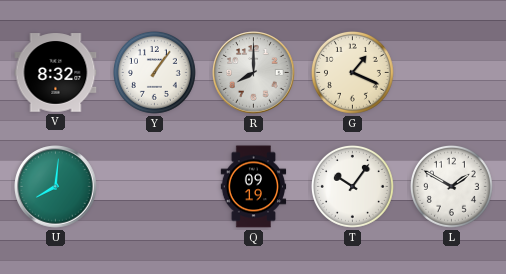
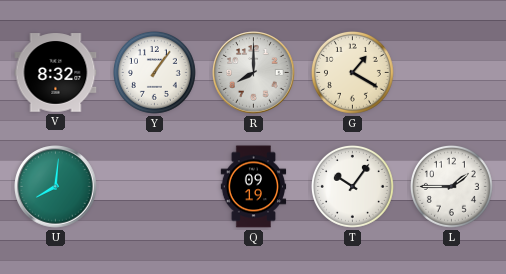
G: 1:19 -> 1:20 (352, 72)
L: 1:50 -> 1:45 (451, 186)
